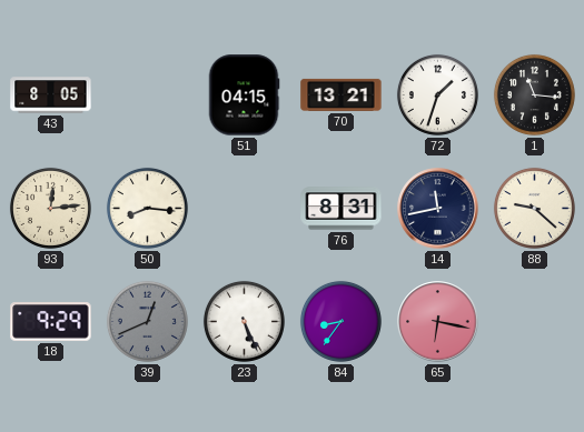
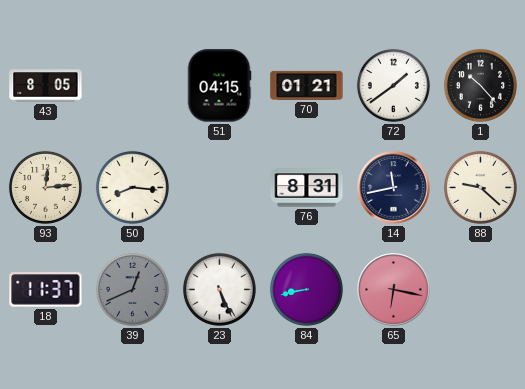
70: 13:21 -> 01:21 (307, 85)
72: 1:33 -> 1:39 (393, 85)
1: 11:16 -> 10:23 (480, 85)
18: 9:29 -> 11:37 (46, 290)
84: 8:36 -> 8:43 (306, 289)
